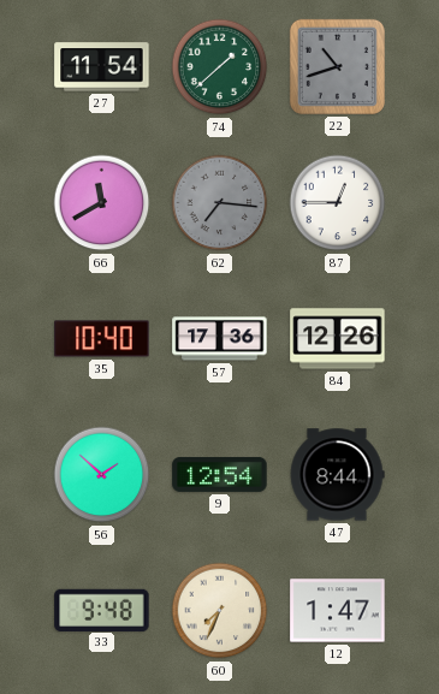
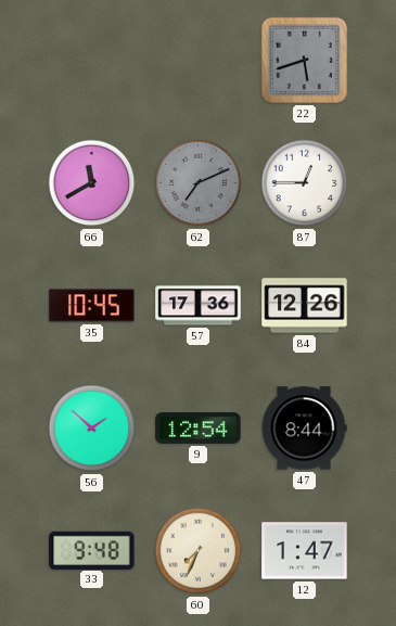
27: 11:54 -> none (102, 67)
74: 1:38 -> none (220, 67)
22: 10:42 -> 5:42 (304, 60)
62: 7:16 -> 7:11 (199, 183)
35: 10:40 -> 10:45 (92, 306)
